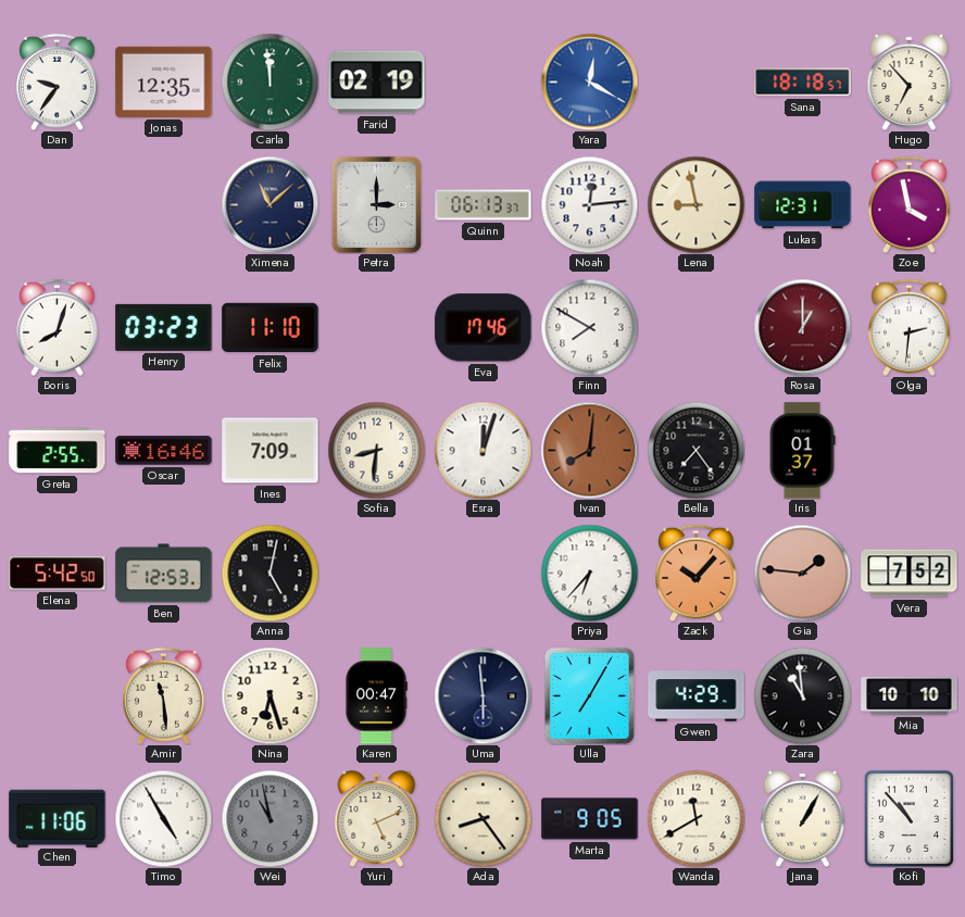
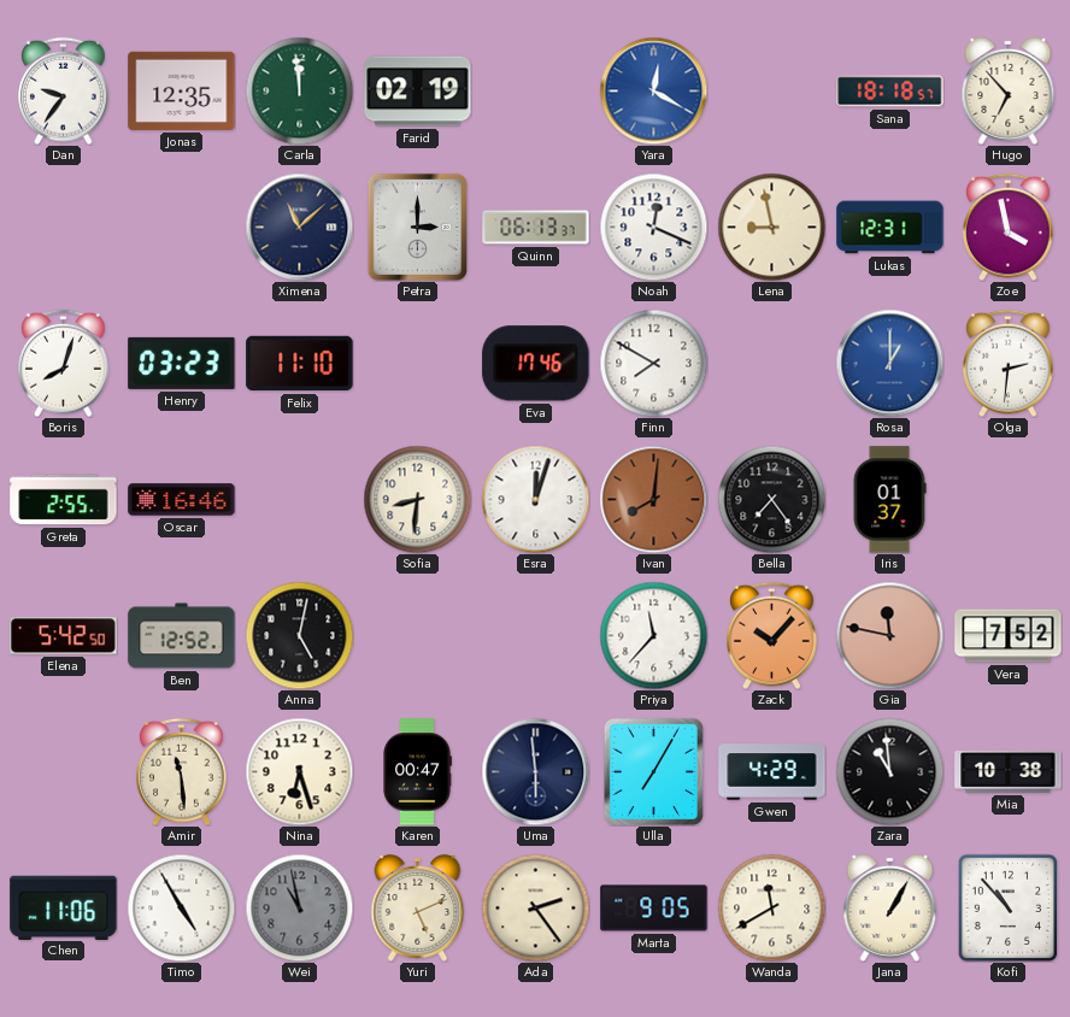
Noah: 12:14 -> 12:19 (653, 227)
Rosa dial: burgundy -> blue (889, 363)
Ines: 7:09 -> none (271, 451)
Ben: 12:53 -> 12:52 (182, 636)
Priya: 6:37 -> 11:37 (653, 635)
Gia: 1:46 -> 11:47 (889, 635)
Mia: 10:10 -> 10:38 (1009, 771)
Ada: 8:24 -> 2:24 (535, 907)
